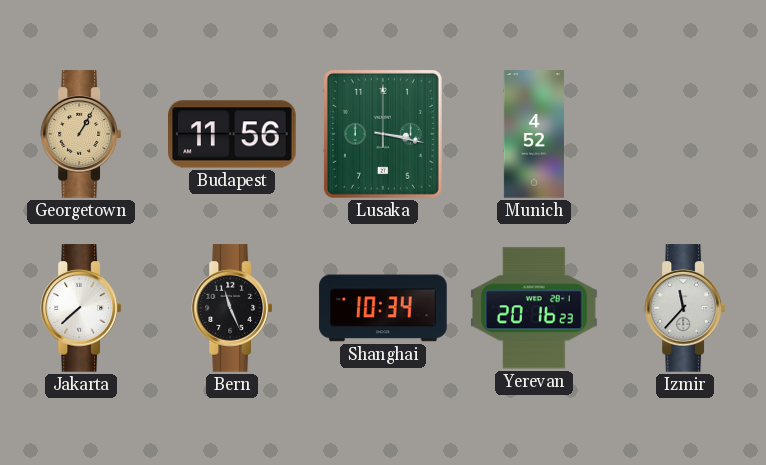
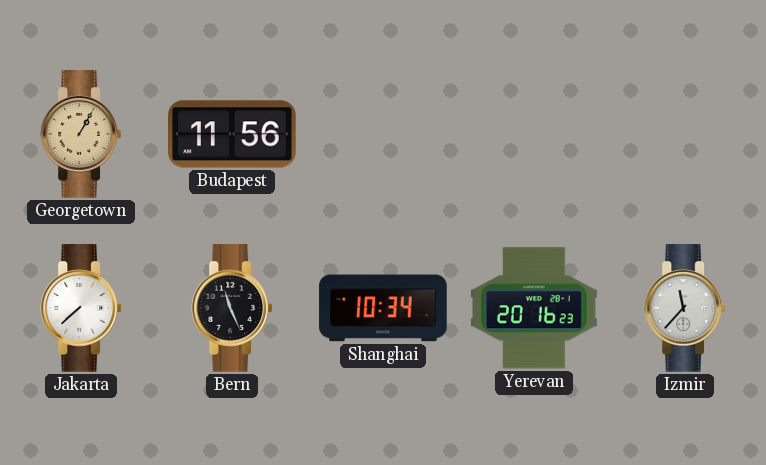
Lusaka: 3:17 -> none (383, 134)
Munich: 4:52 -> none (534, 134)
